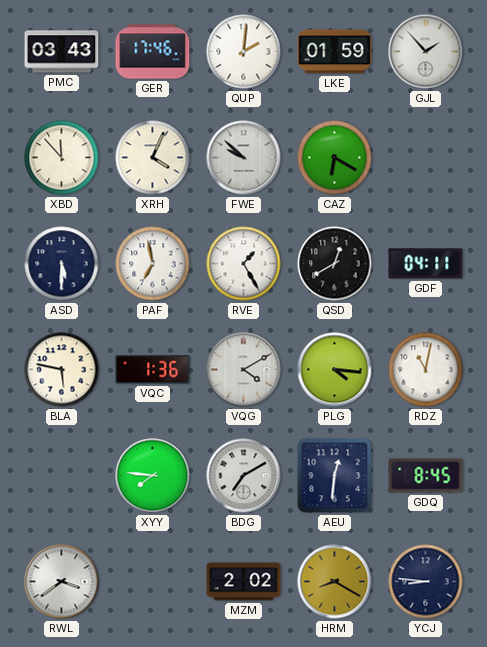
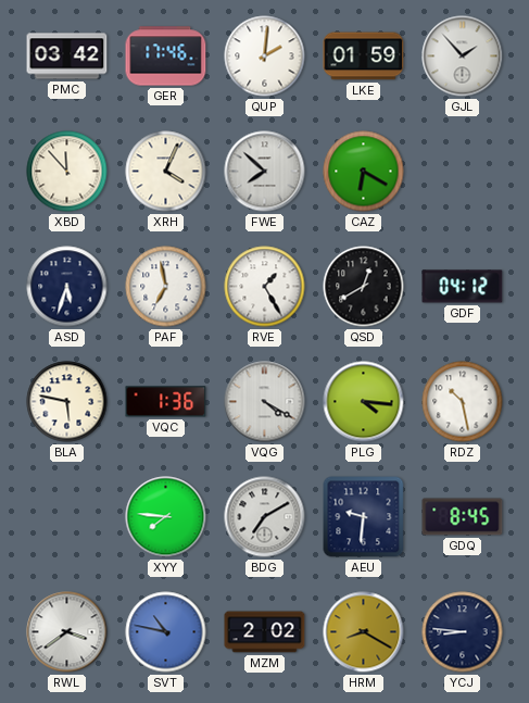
PMC: 03:43 -> 03:42 (67, 57)
FWE: 9:52 -> 7:52 (265, 172)
ASD: 5:30 -> 5:33 (67, 287)
GDF: 04:11 -> 04:12 (463, 287)
VQG: 4:10 -> 4:20 (265, 402)
RDZ: 11:02 -> 10:28 (463, 402)
AEU: 12:31 -> 9:31 (364, 517)
SVT: none -> 10:47 (166, 632)
